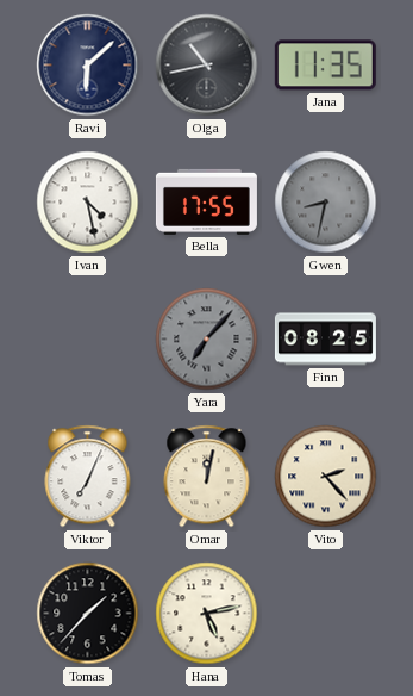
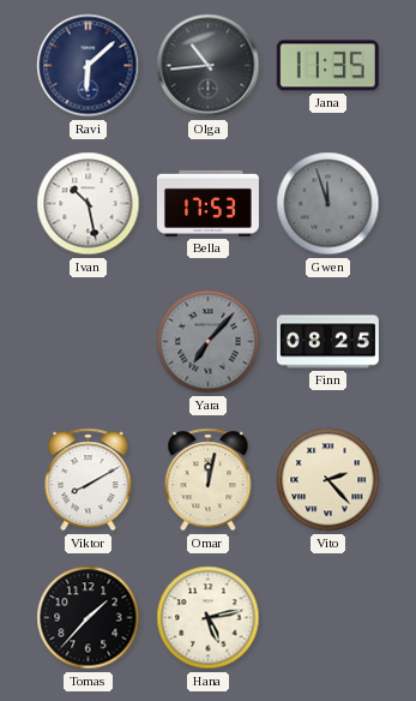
Olga: 10:43 -> 10:44 (209, 66)
Ivan: 4:28 -> 10:28 (89, 204)
Bella: 17:55 -> 17:53 (207, 203)
Gwen: 8:32 -> 11:57 (328, 204)
Viktor: 7:04 -> 8:10 (89, 480)
